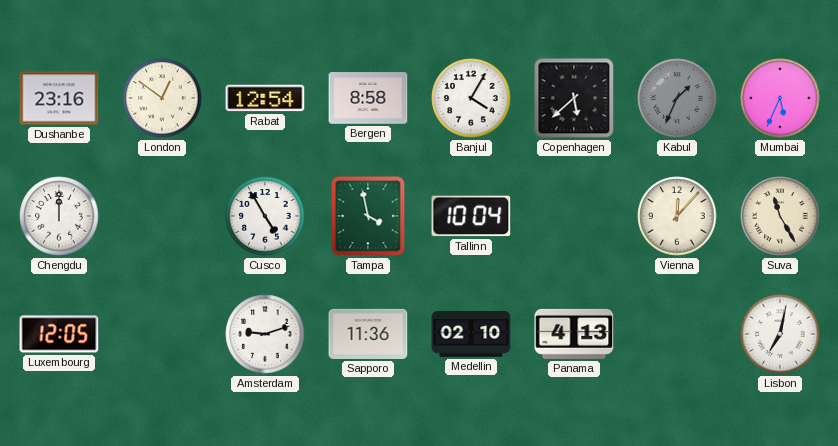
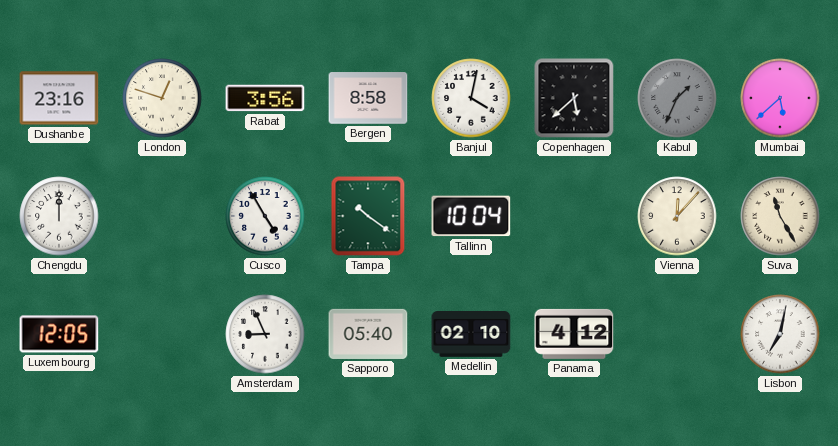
London: 12:51 -> 12:48 (162, 98)
Rabat: 12:54 -> 3:56 (265, 98)
Banjul: 4:05 -> 4:02 (471, 98)
Mumbai: 5:34 -> 5:38 (780, 98)
Tampa: 3:58 -> 10:21 (368, 216)
Amsterdam: 9:12 -> 8:56 (265, 334)
Sapporo: 11:36 -> 05:40 (368, 334)
Panama: 4:13 -> 4:12 (574, 334)
